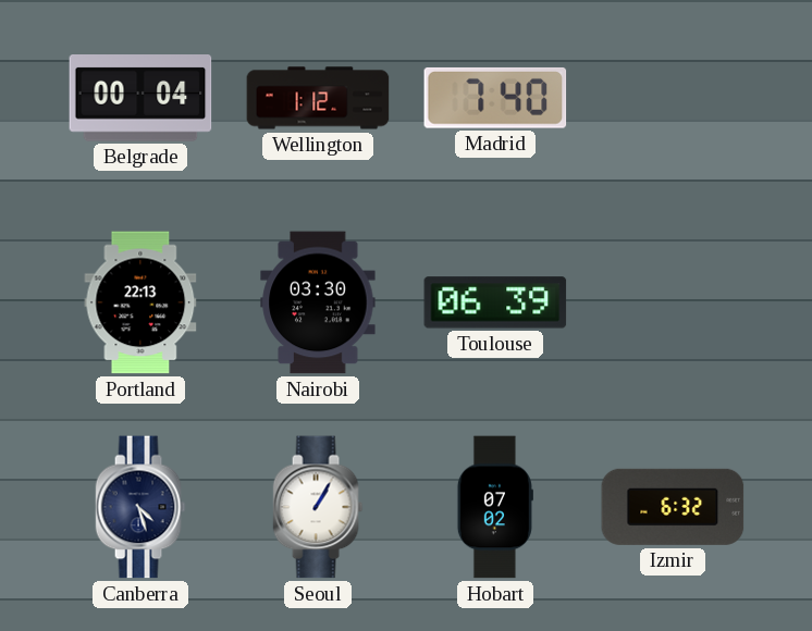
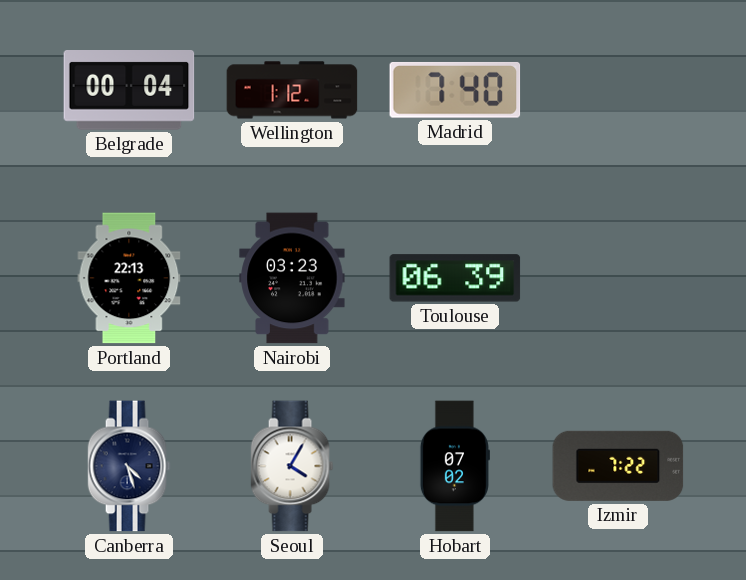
Nairobi: 03:30 -> 03:23 (292, 278)
Seoul: 1:05 -> 4:05 (292, 466)
Izmir: 6:32 -> 7:22 (618, 466)
